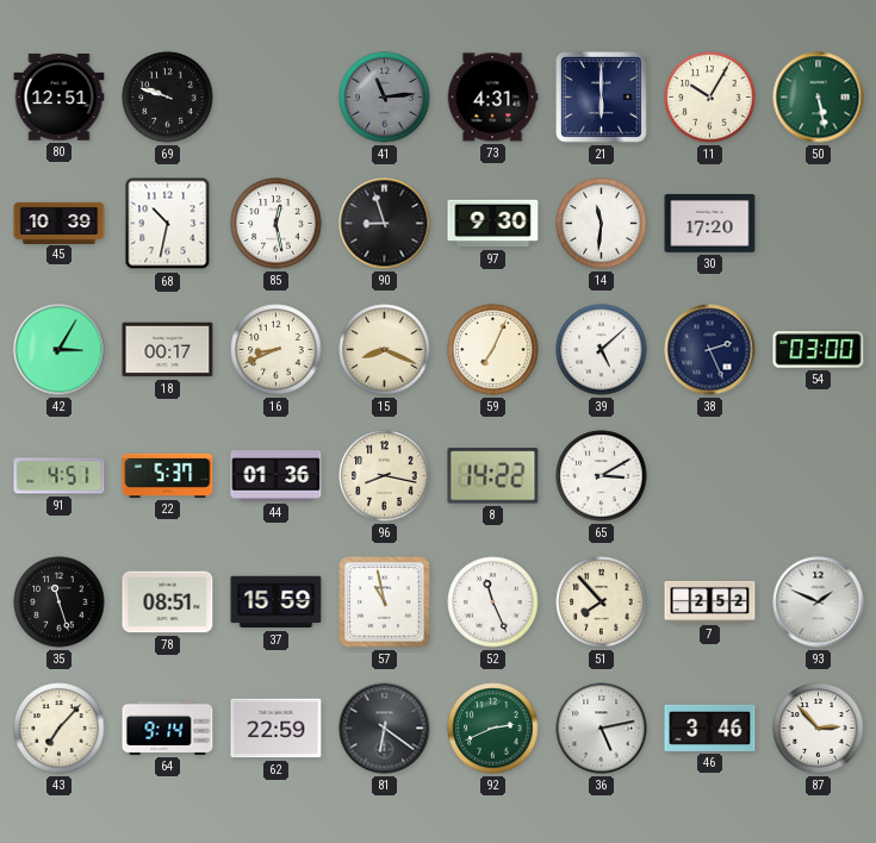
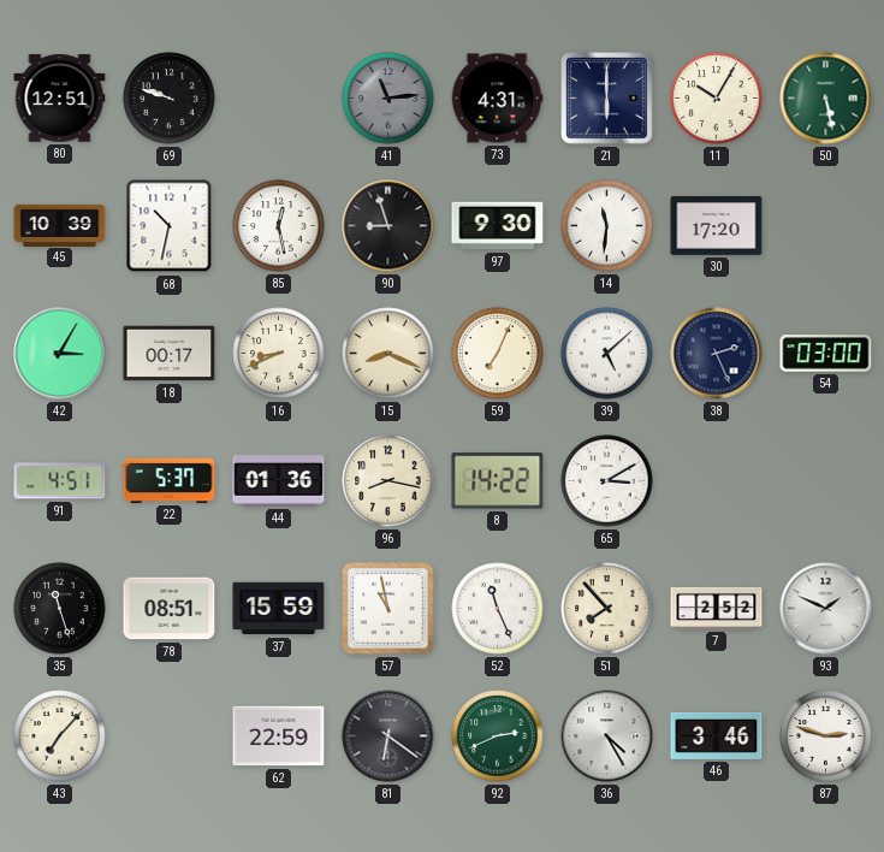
64: 9:14 -> none (168, 728)
36: 5:13 -> 4:25 (607, 736)
87: 2:53 -> 2:48 (826, 736)
